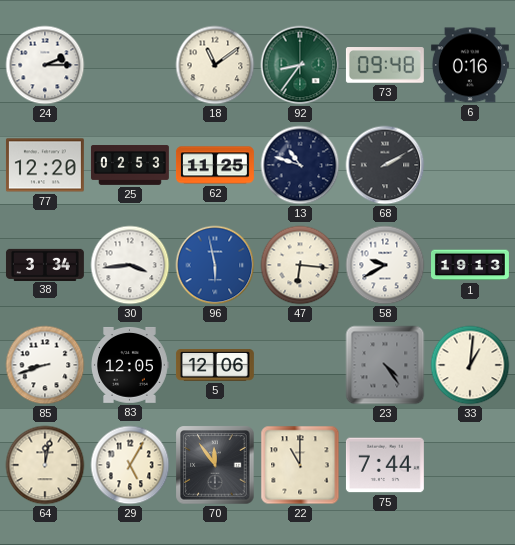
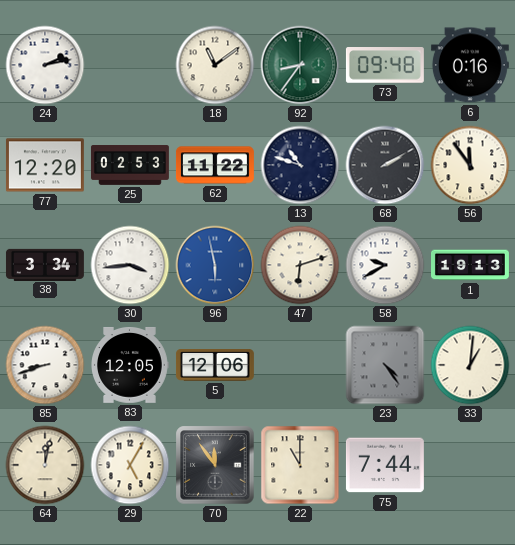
24: 2:15 -> 2:13 (45, 65)
62: 11:25 -> 11:22 (215, 165)
56: none -> 11:54 (470, 165)
47: 6:16 -> 6:12 (300, 265)
